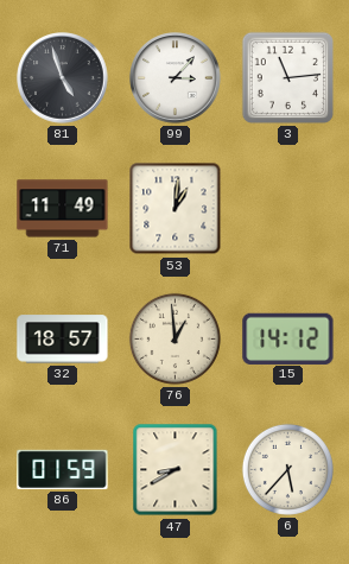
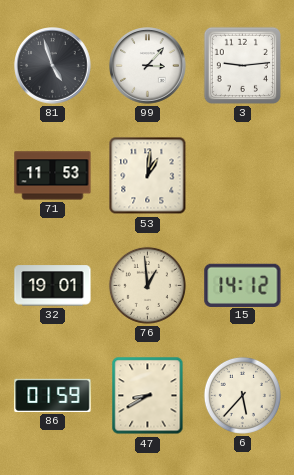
3: 11:14 -> 9:14 (242, 65)
71: 11:49 -> 11:53 (53, 176)
32: 18:57 -> 19:01 (53, 286)
